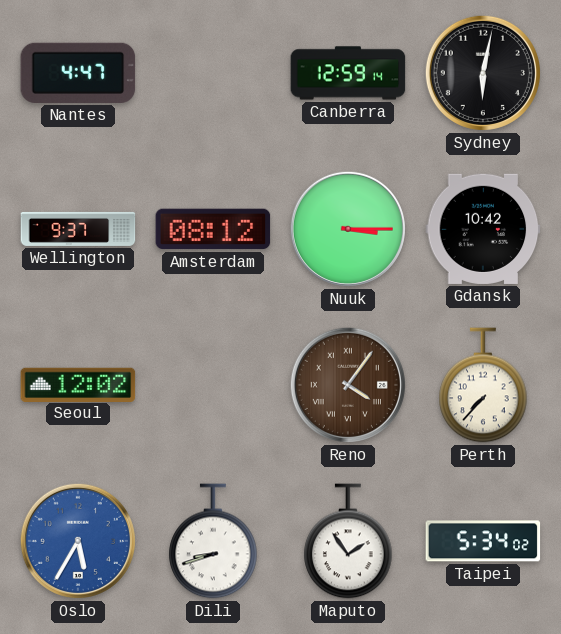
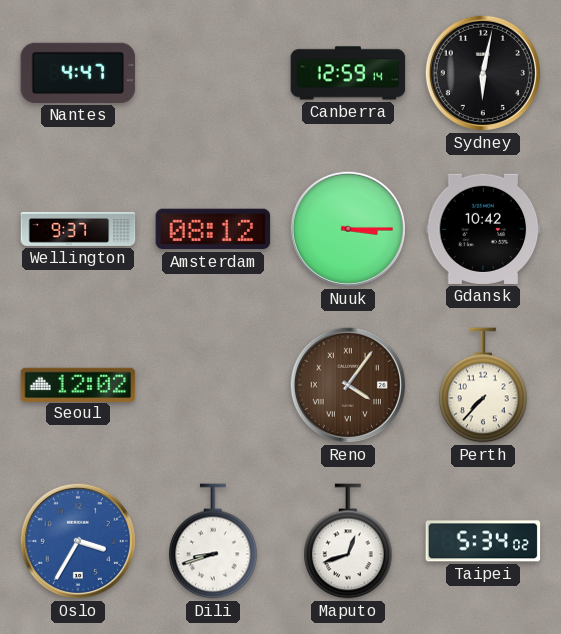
Oslo: 5:35 -> 3:35 (78, 541)
Maputo: 1:54 -> 12:42 (348, 541)
